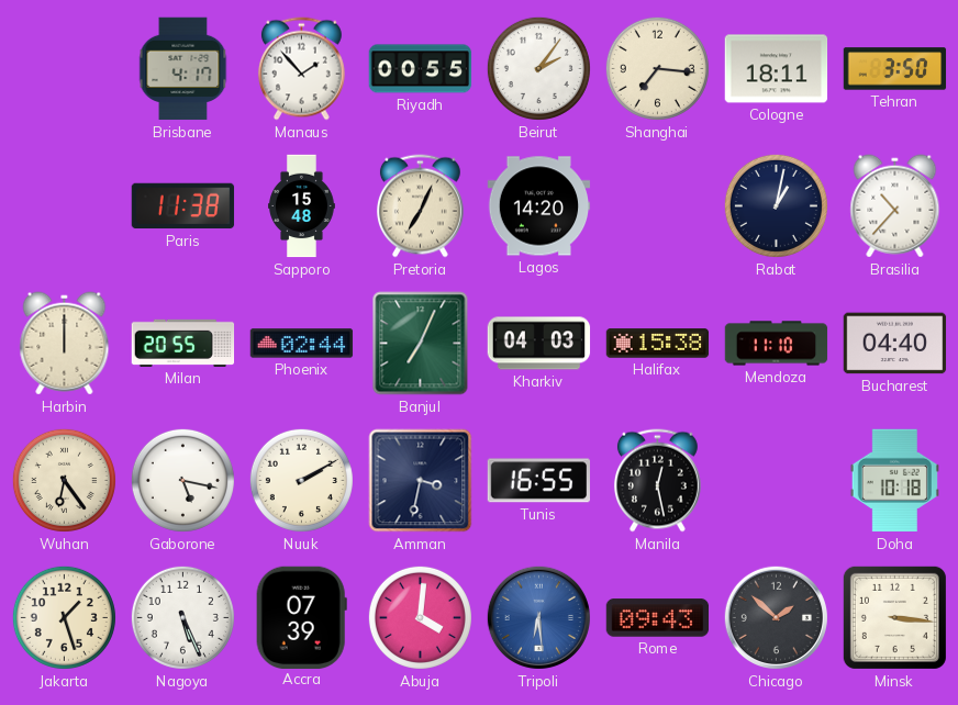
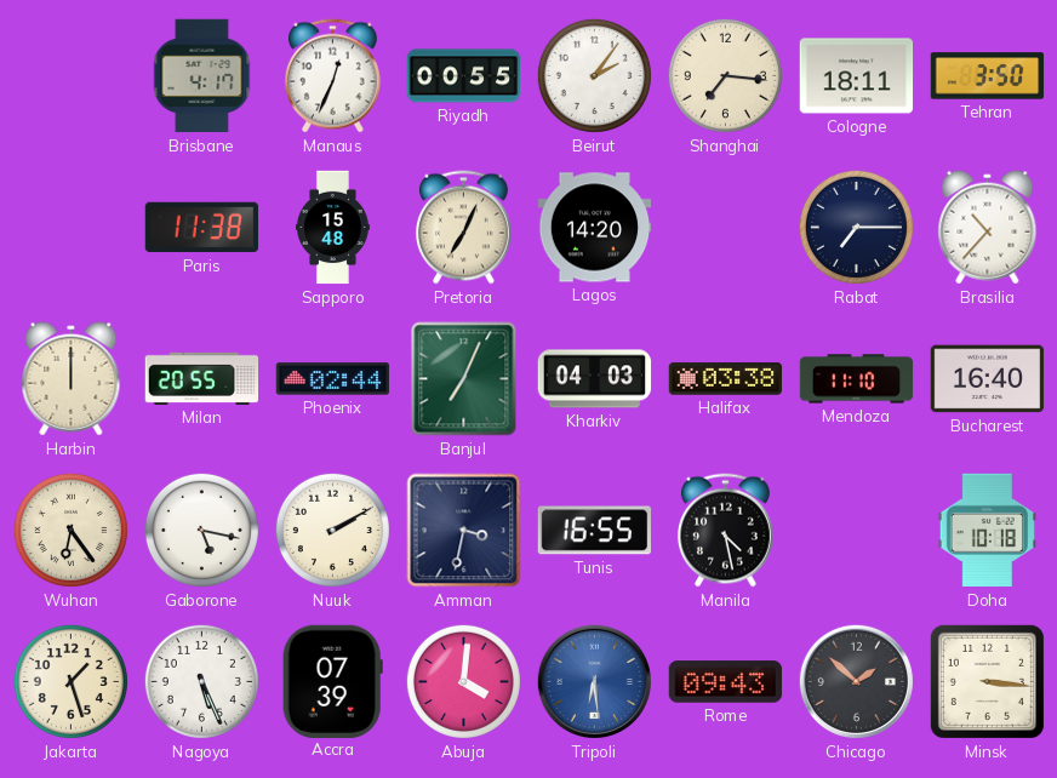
Manaus: 1:53 -> 12:34 (332, 76)
Rabat: 1:02 -> 7:15 (856, 227)
Halifax: 15:38 -> 03:38 (726, 379)
Bucharest: 04:40 -> 16:40 (988, 379)
Manila: 12:28 -> 4:28 (725, 531)
